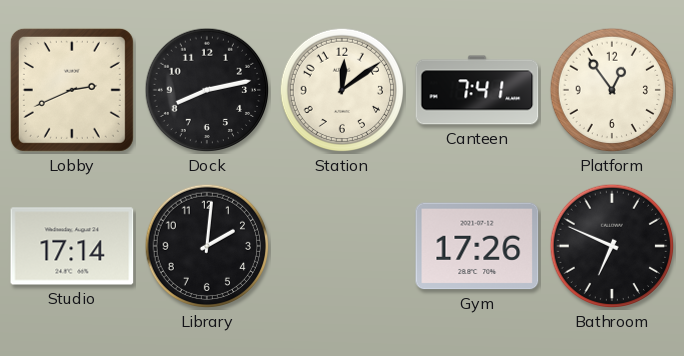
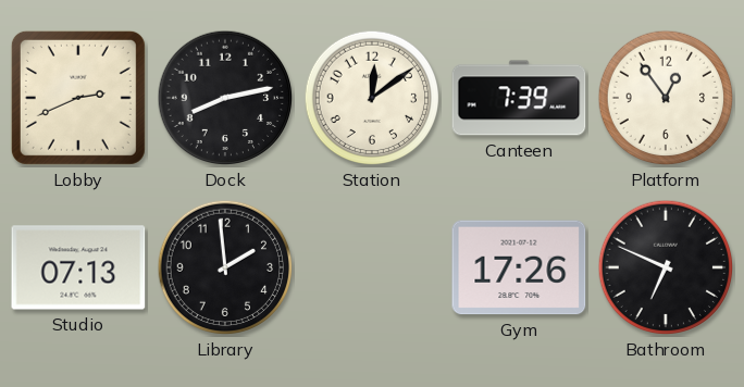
Canteen: 7:41 -> 7:39 (519, 98)
Studio: 17:14 -> 07:13 (78, 267)
Library: 2:01 -> 1:59 (225, 267)
